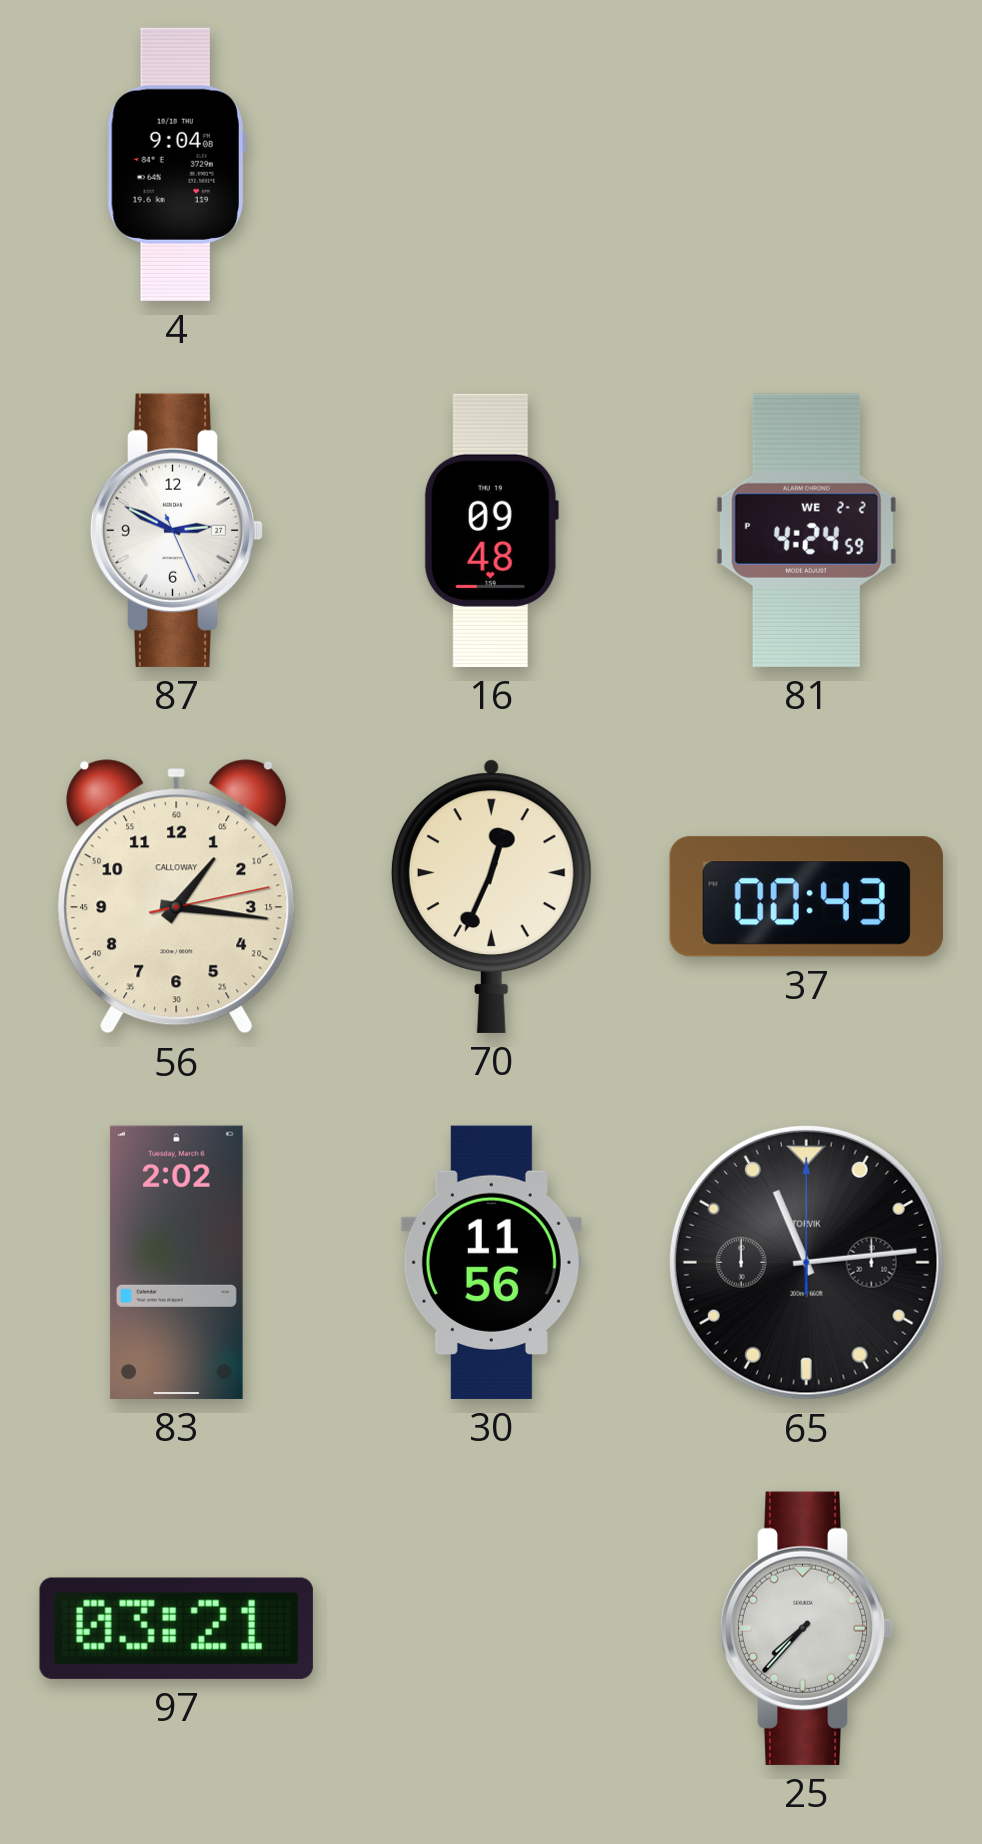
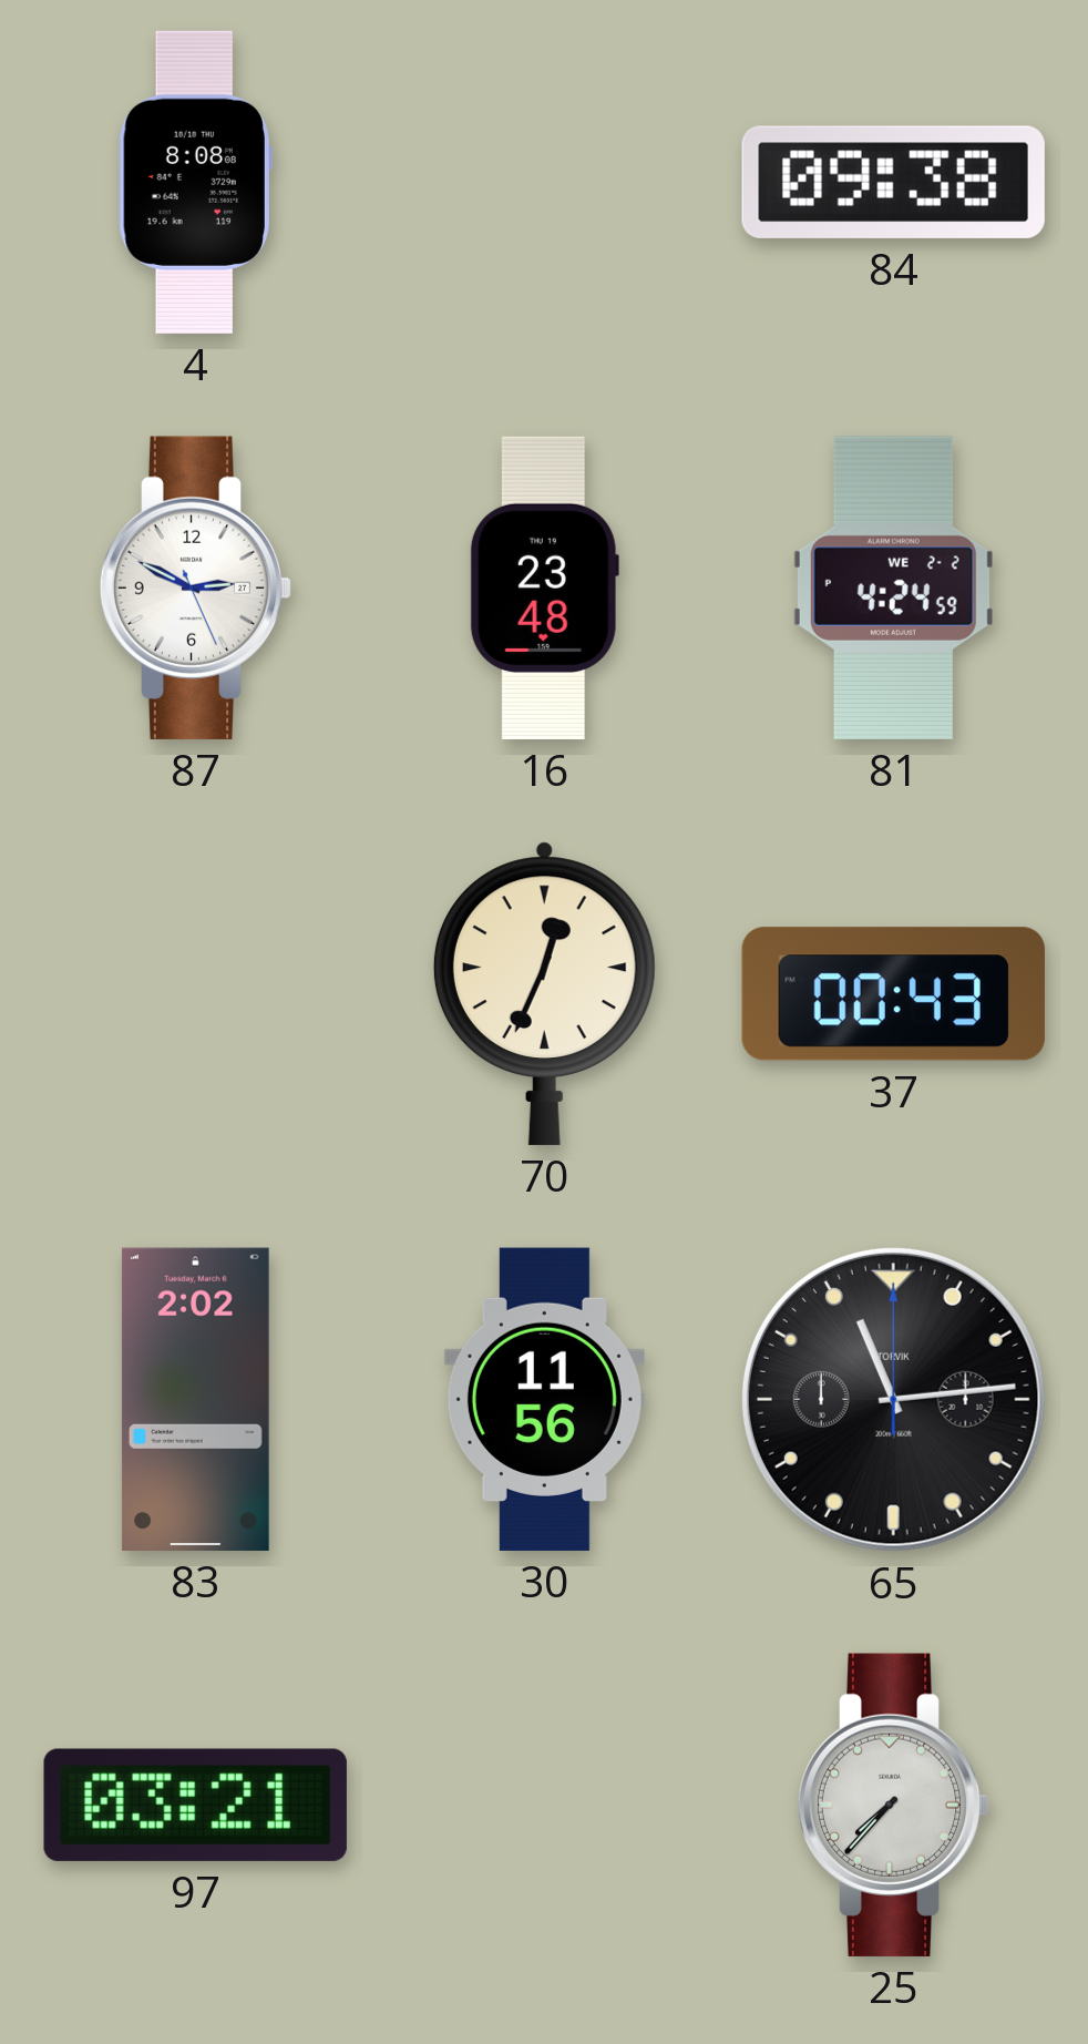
4: 9:04 -> 8:08 (195, 182)
84: none -> 09:38 (893, 182)
16: 09:48 -> 23:48 (544, 587)
56: 1:16 -> none (177, 897)
